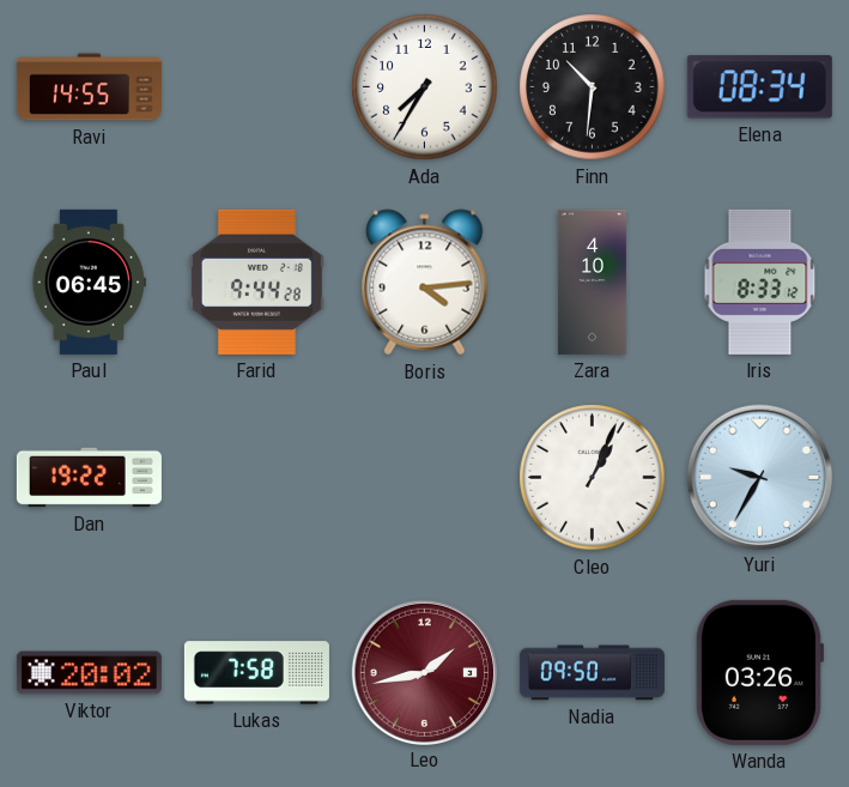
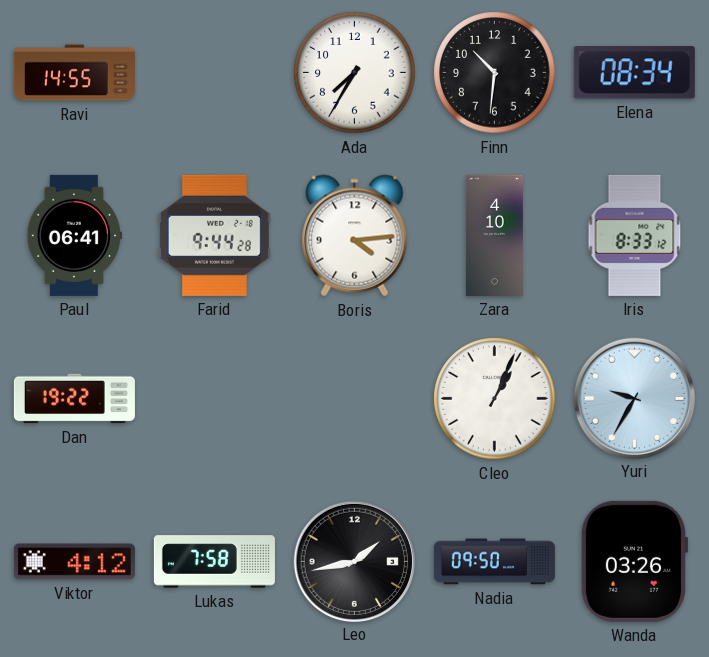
Paul: 06:45 -> 06:41 (74, 235)
Viktor: 20:02 -> 4:12 (74, 562)
Leo dial: burgundy -> black (354, 561)
